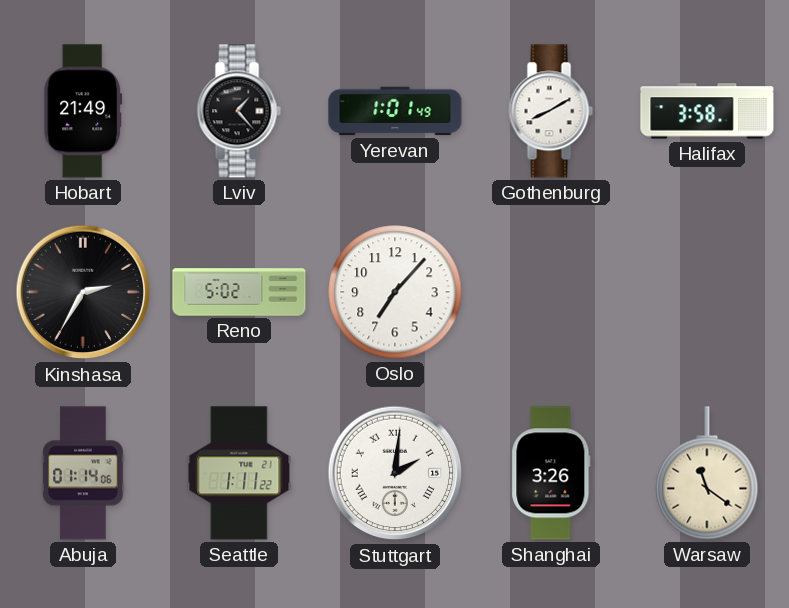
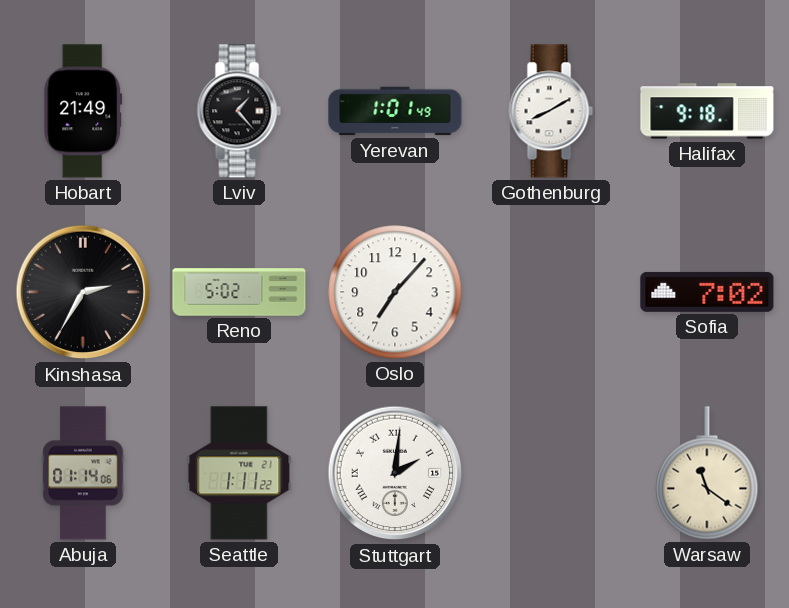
Halifax: 3:58 -> 9:18 (707, 111)
Sofia: none -> 7:02 (707, 292)
Shanghai: 3:26 -> none (551, 473)
